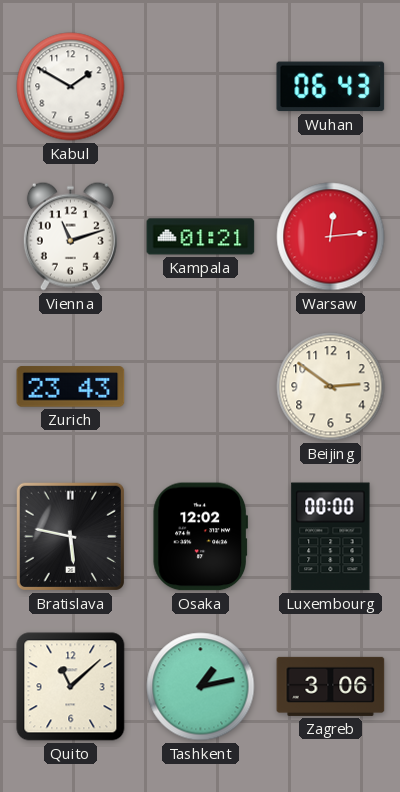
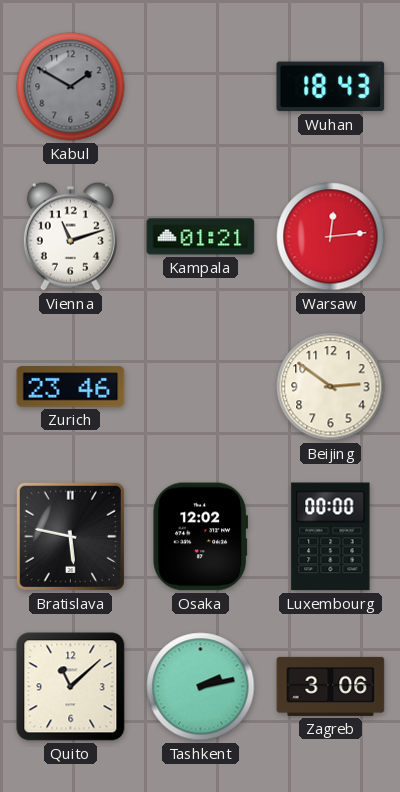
Kabul dial: white -> grey (71, 87)
Wuhan: 06:43 -> 18:43 (331, 87)
Zurich: 23:43 -> 23:46 (71, 387)
Tashkent: 1:13 -> 2:13 (201, 687)
